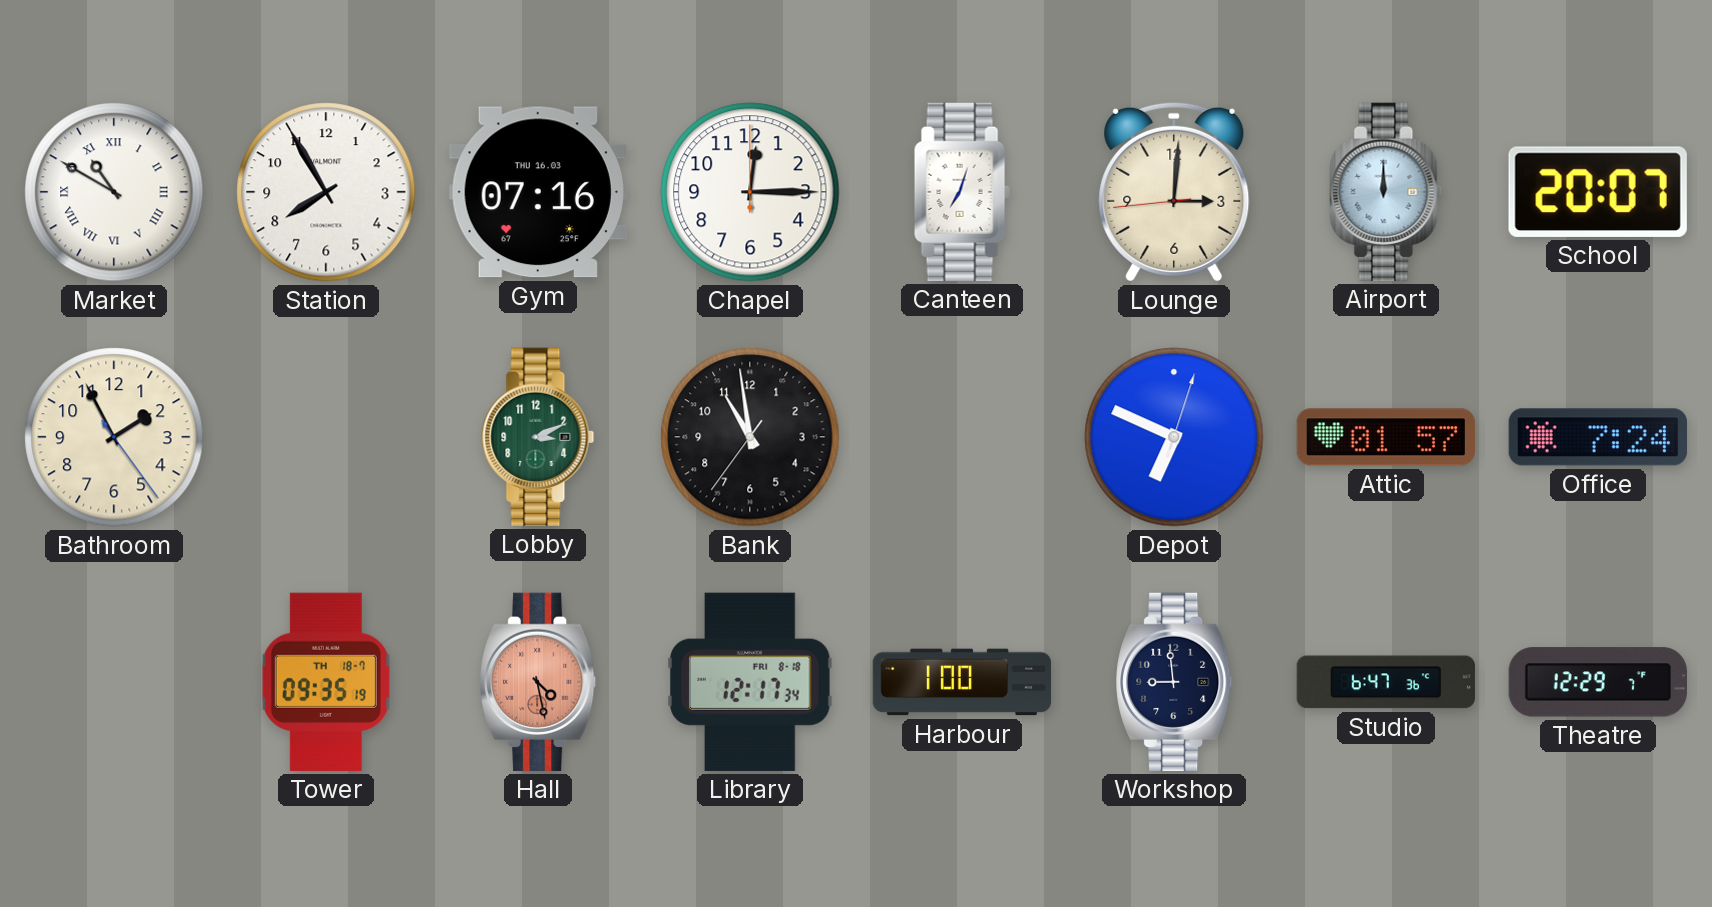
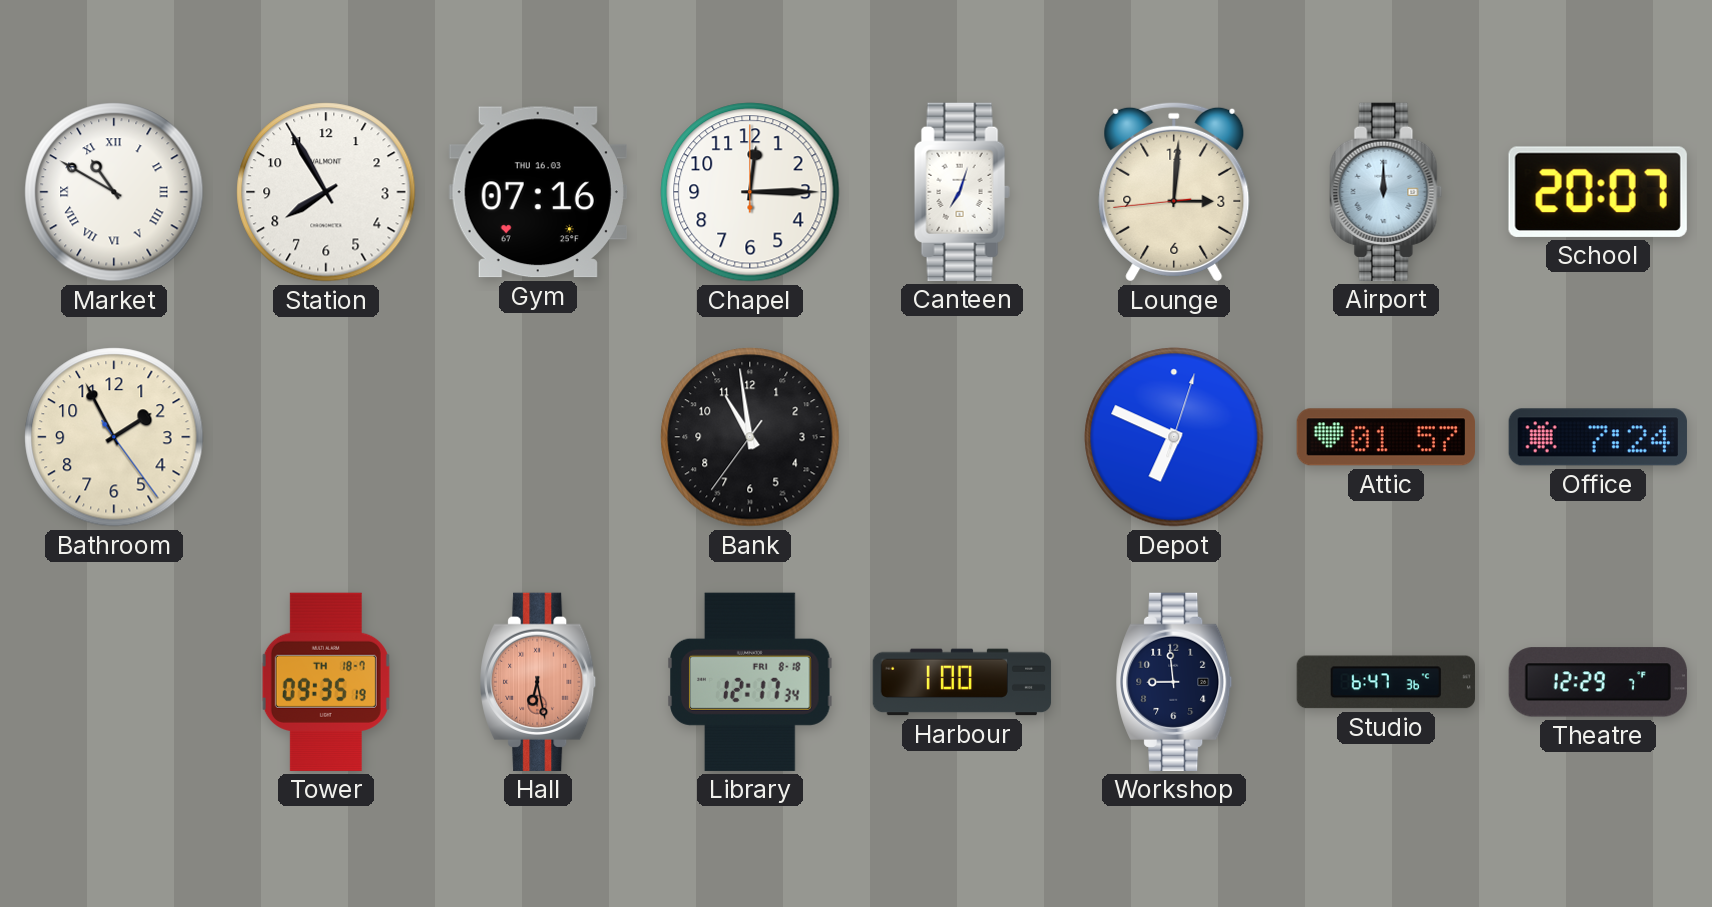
Lobby: 3:11 -> none (538, 437)
Hall: 4:28 -> 6:28 (538, 682)
